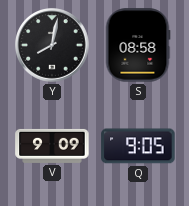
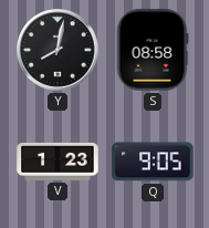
V: 9:09 -> 1:23 (58, 162)
